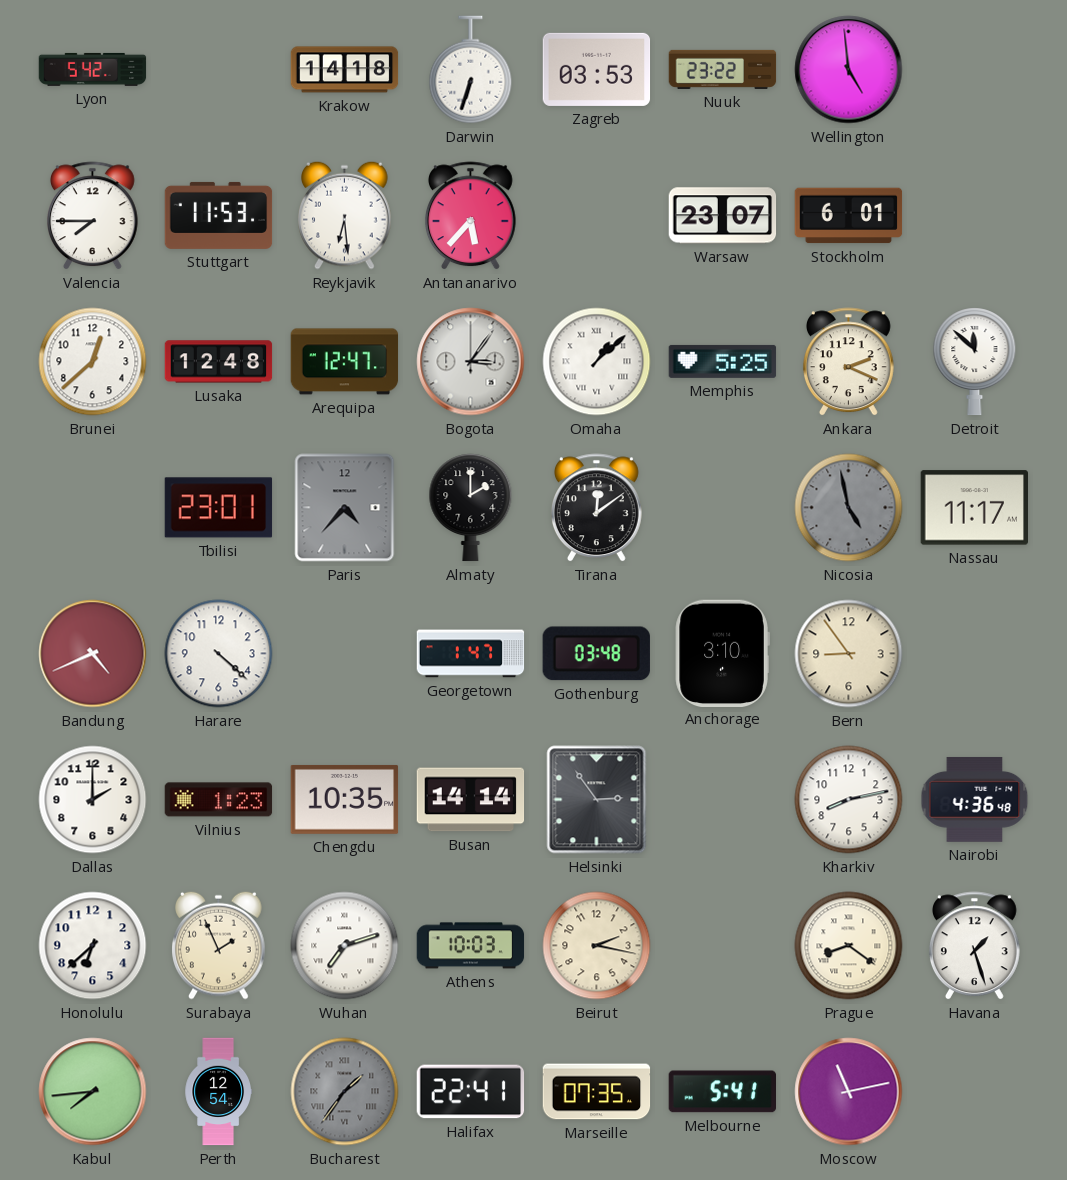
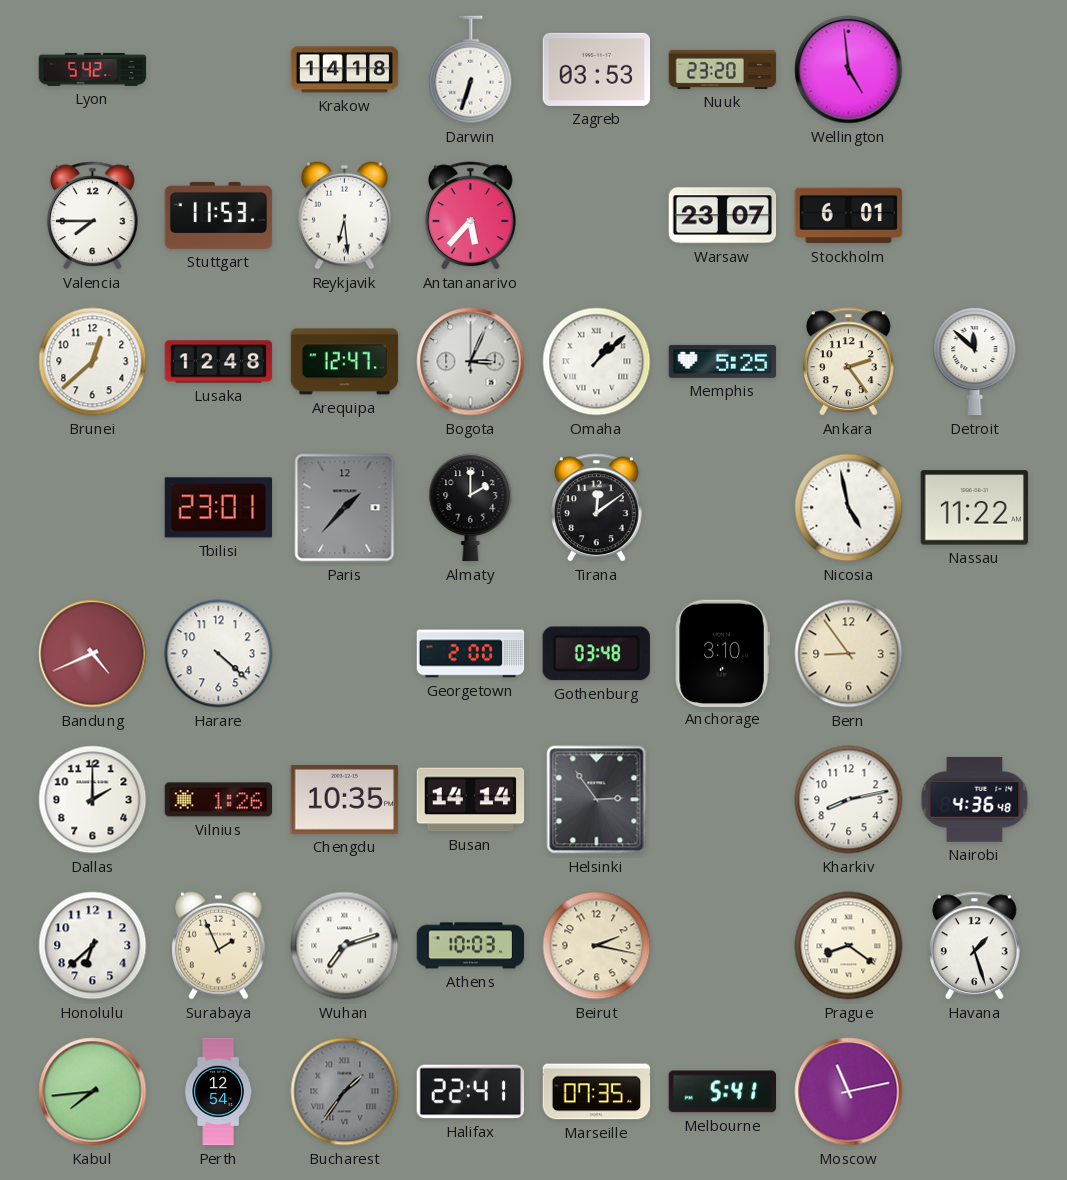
Nuuk: 23:22 -> 23:20 (723, 69)
Bogota: 3:06 -> 3:04 (471, 362)
Ankara: 2:19 -> 2:24 (848, 362)
Paris: 4:37 -> 1:37 (345, 508)
Nicosia dial: grey -> white (849, 508)
Nassau: 11:17 -> 11:22 (975, 508)
Georgetown: 1:47 -> 2:00 (471, 654)
Vilnius: 1:23 -> 1:26 (219, 800)
